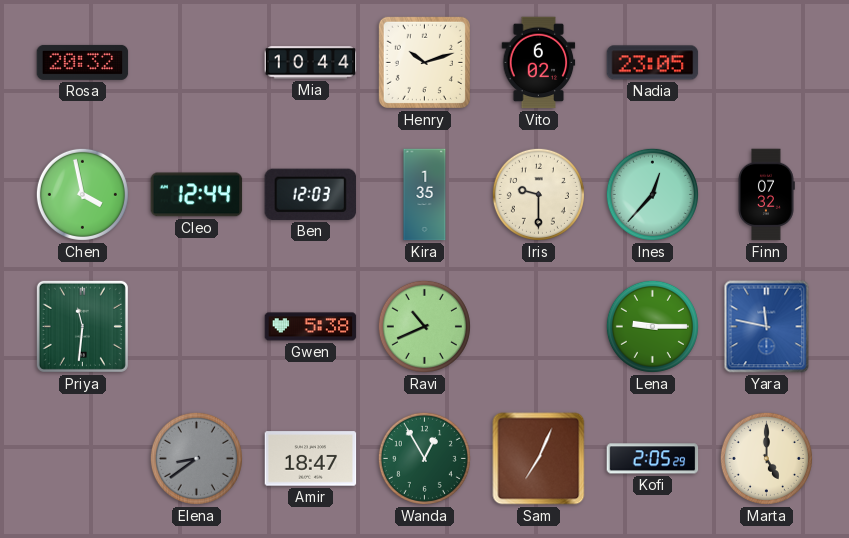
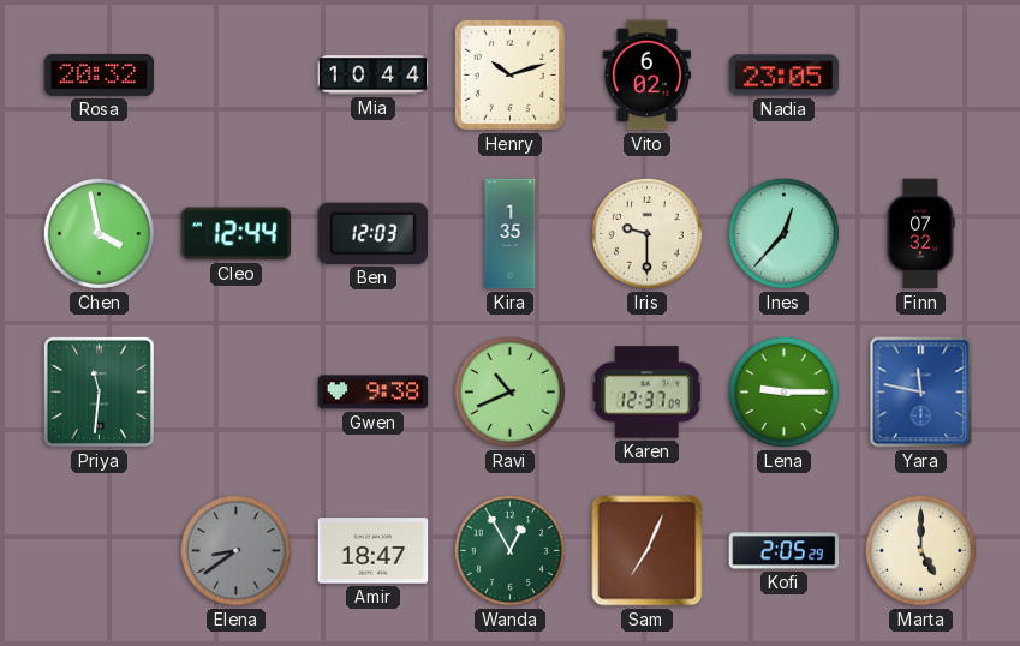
Gwen: 5:38 -> 9:38 (374, 393)
Karen: none -> 12:37 (646, 393)
